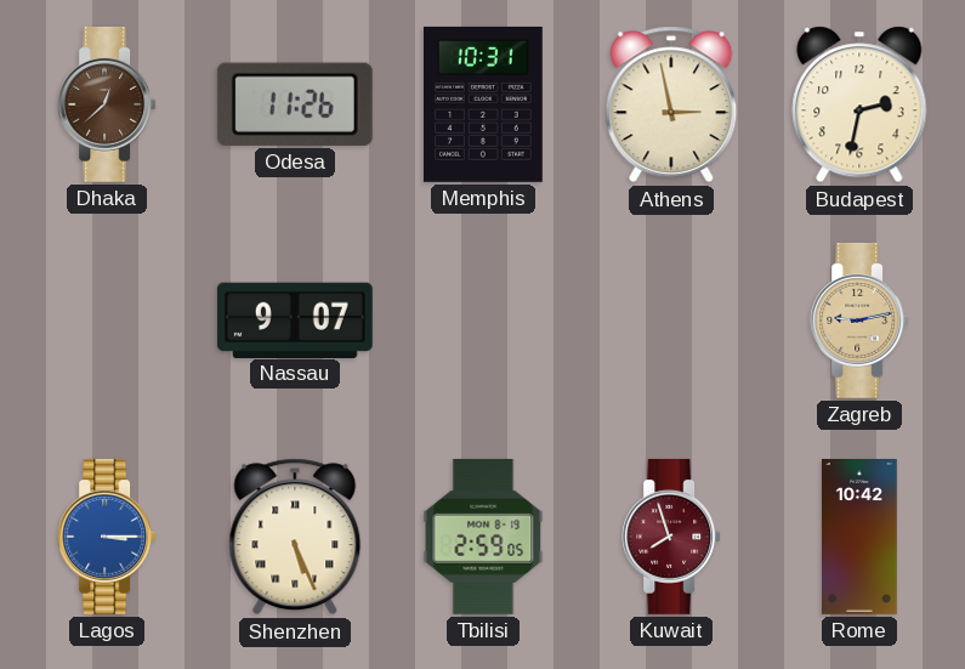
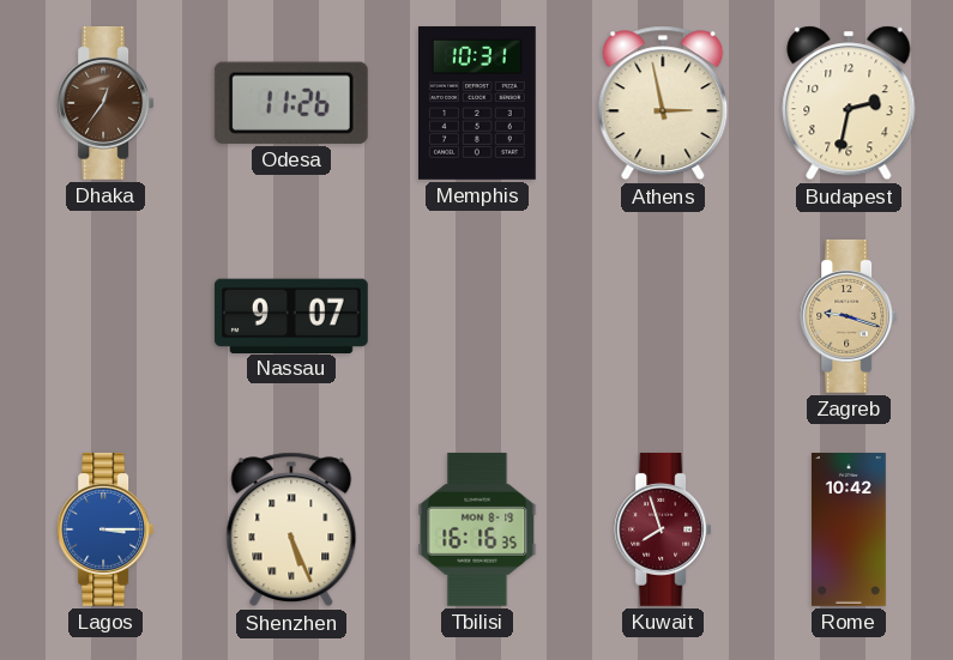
Dhaka: 12:38 -> 12:36 (105, 103)
Zagreb: 9:13 -> 9:18 (849, 316)
Tbilisi: 2:59 -> 16:16 (477, 529)
